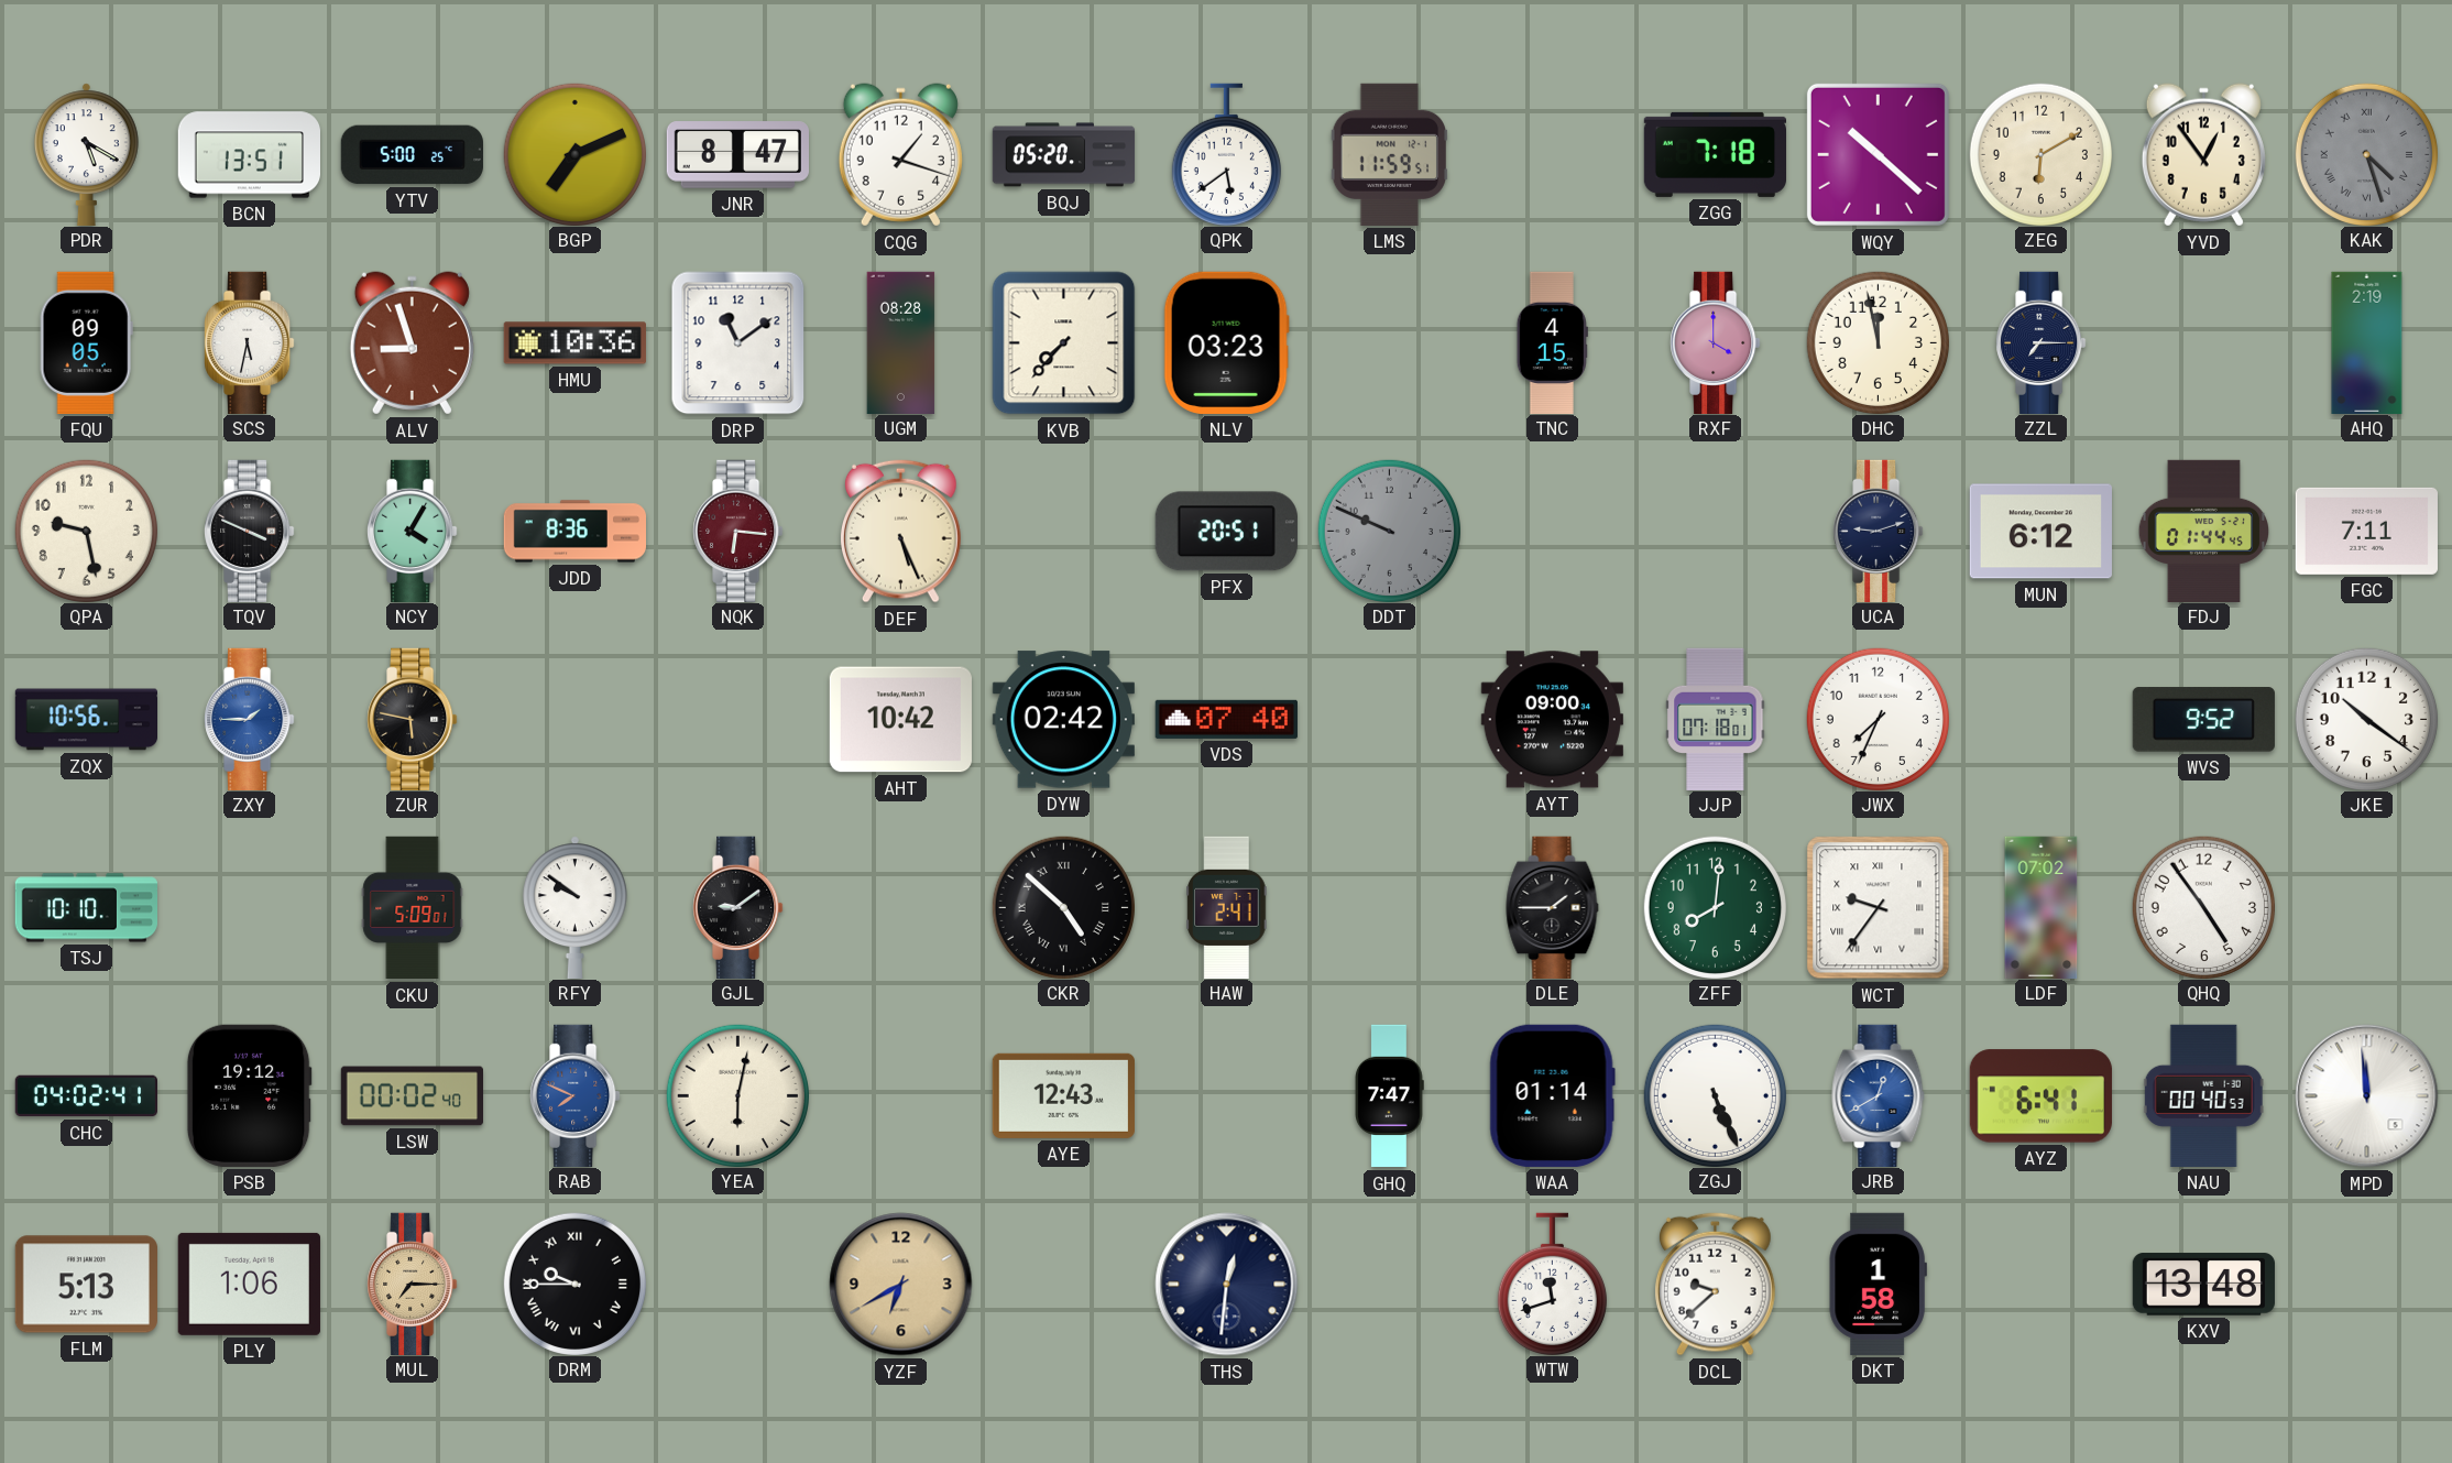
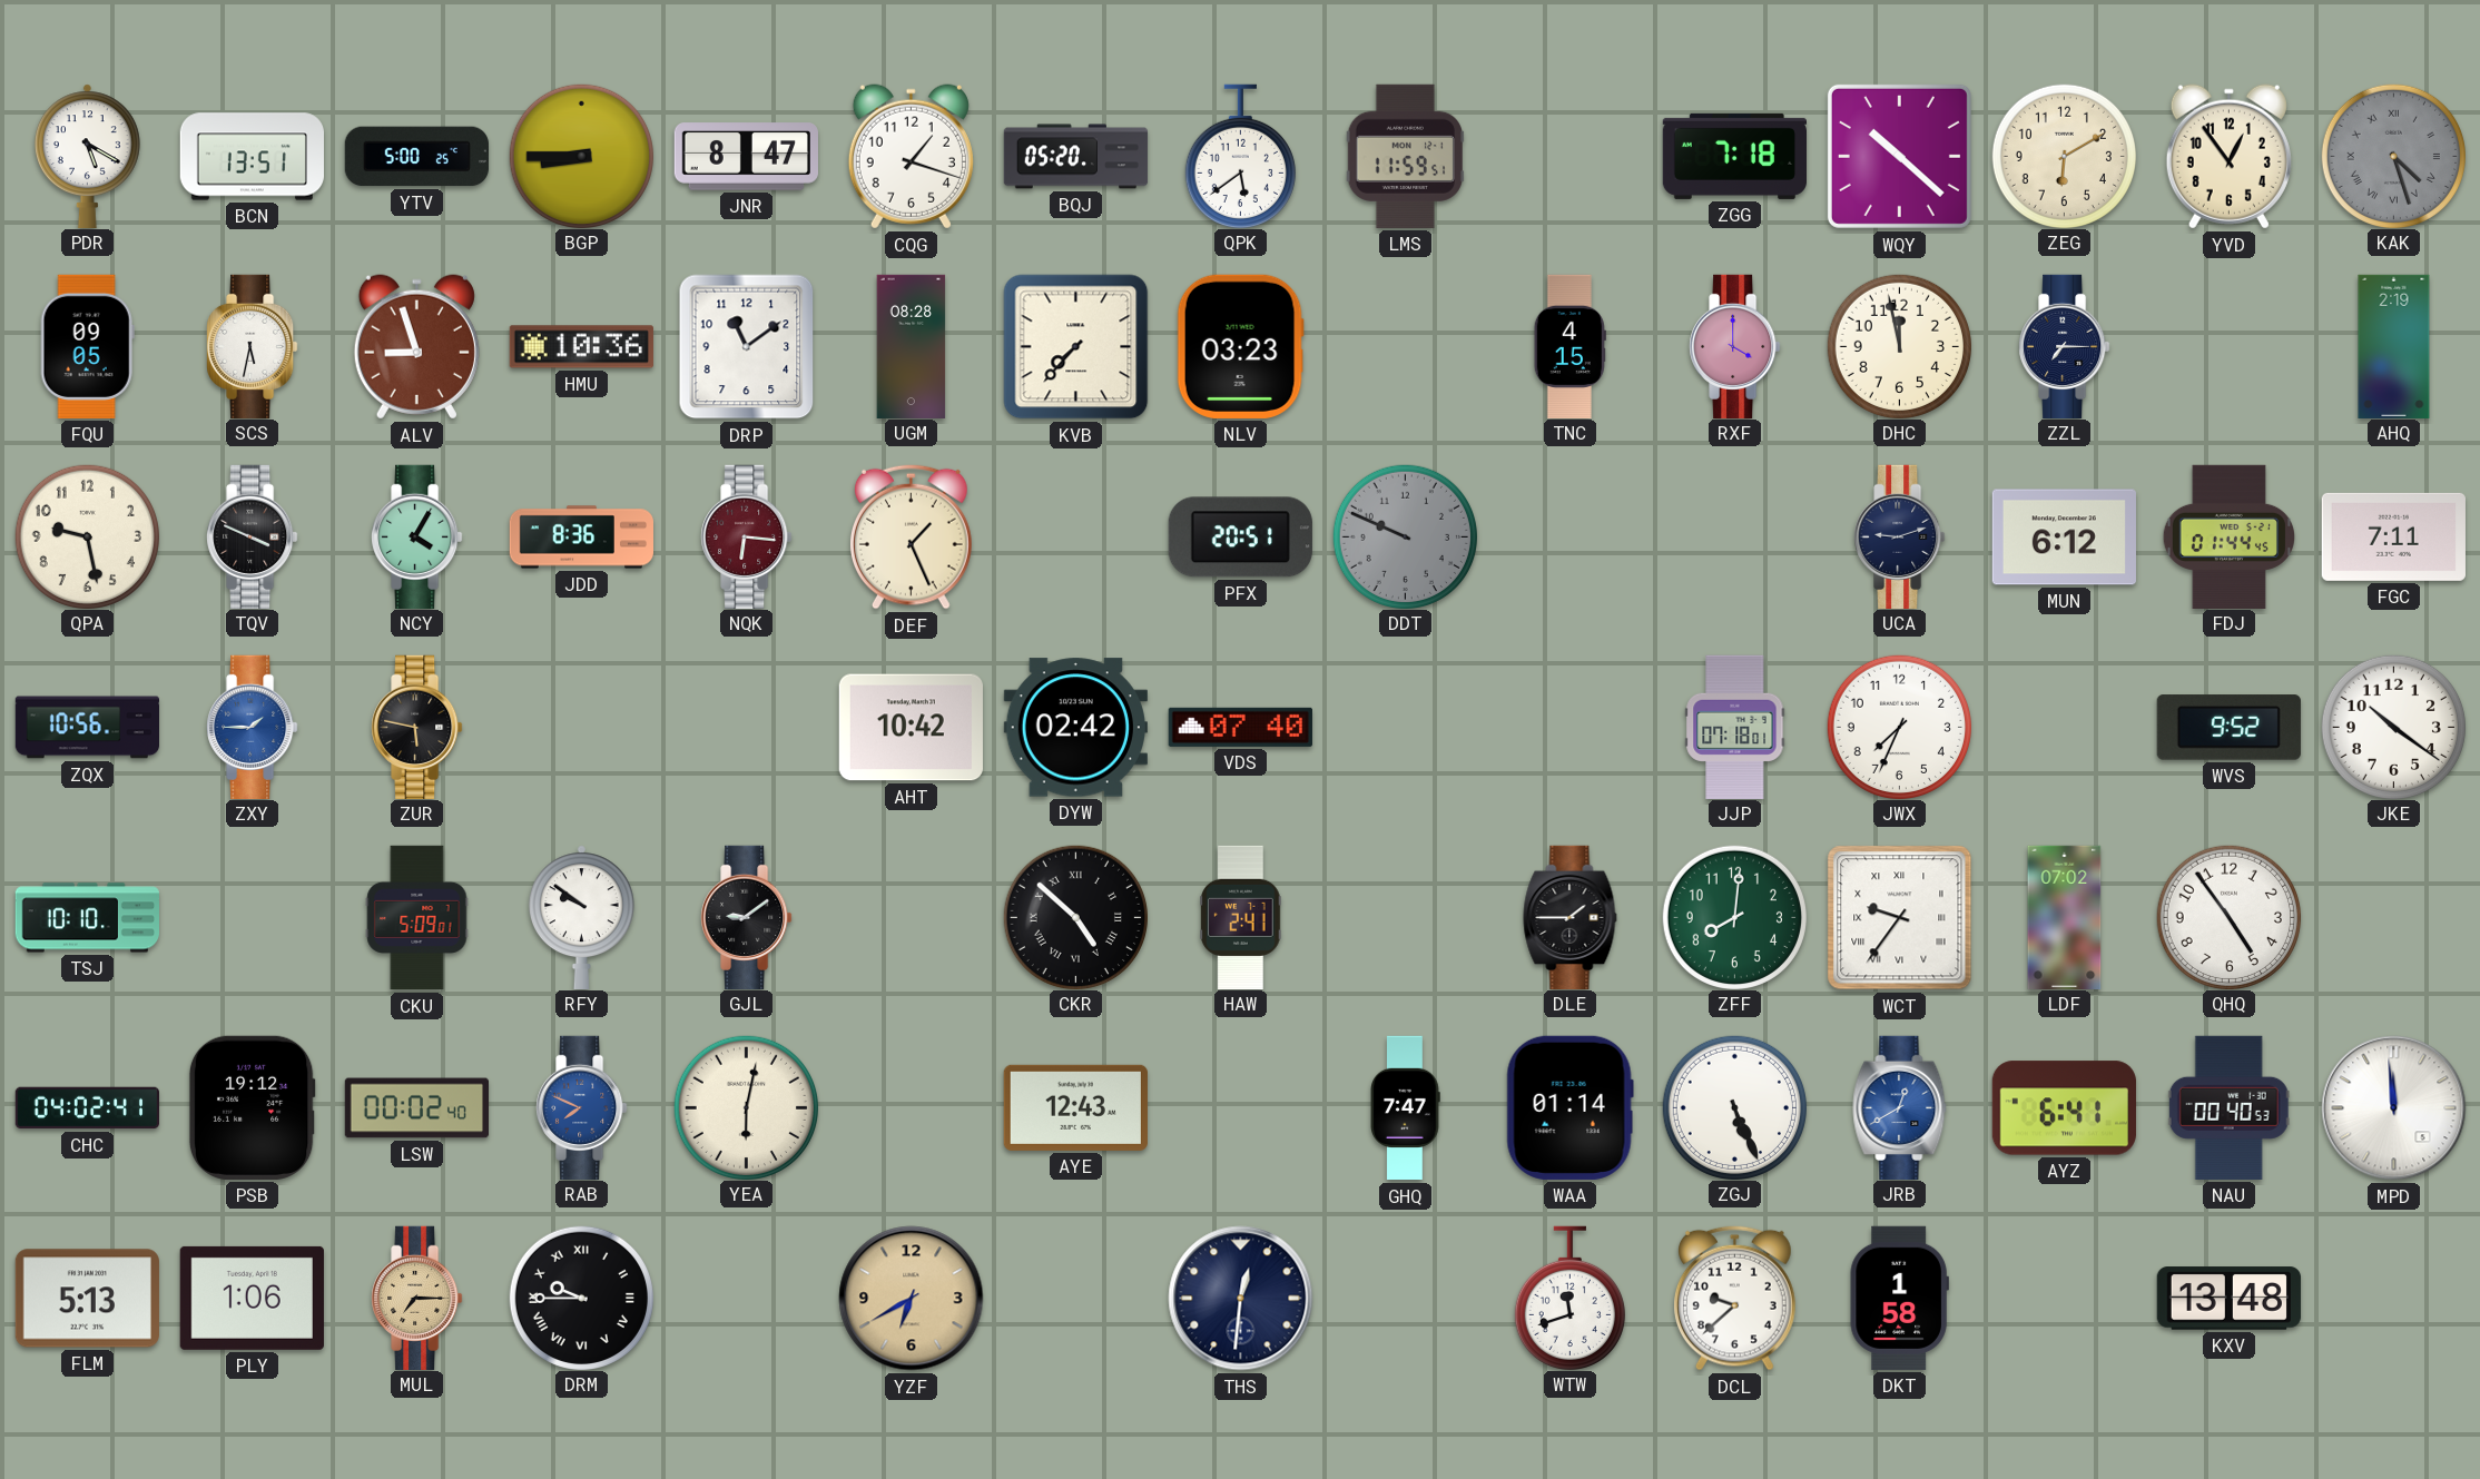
BGP: 7:11 -> 8:45 (581, 156)
DEF: 5:26 -> 1:26 (911, 536)
AYT: 09:00 -> none (1552, 720)
